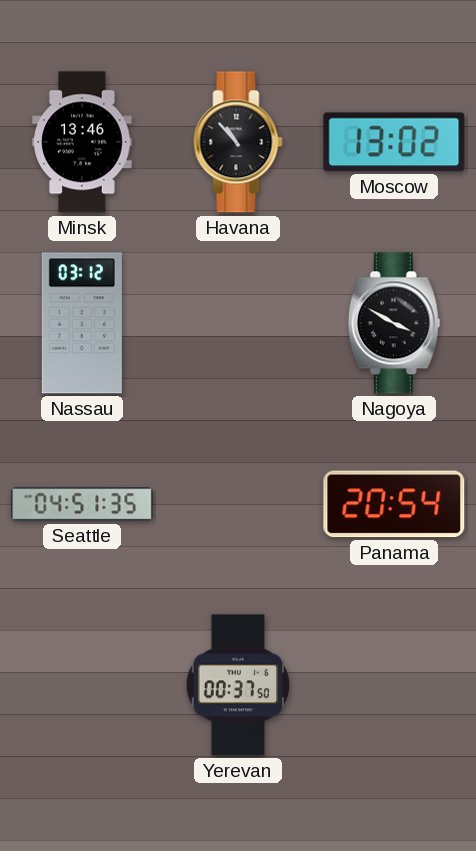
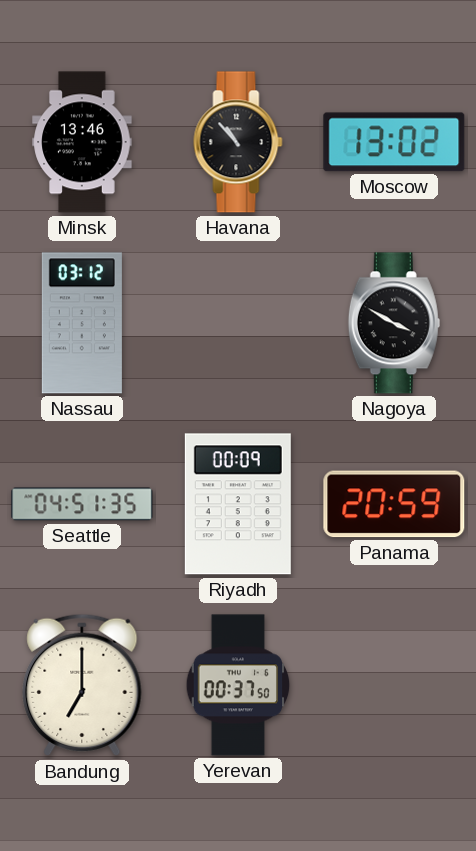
Riyadh: none -> 00:09 (238, 504)
Panama: 20:54 -> 20:59 (394, 504)
Bandung: none -> 7:00 (82, 685)
